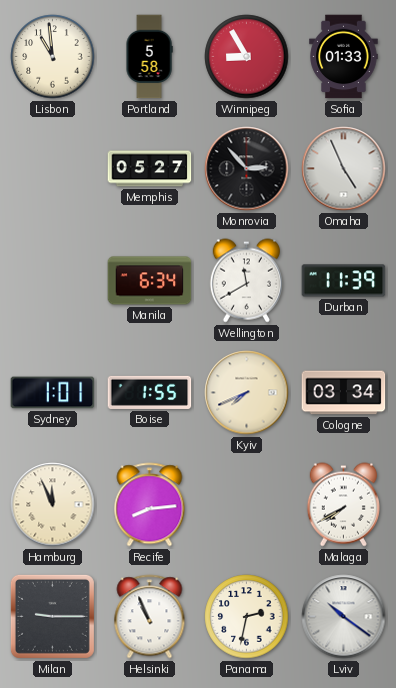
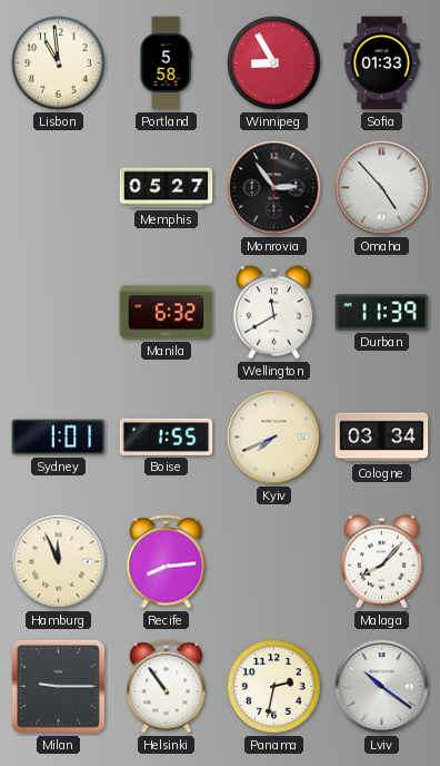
Monrovia: 2:53 -> 2:54 (274, 188)
Omaha: 4:56 -> 4:53 (382, 188)
Manila: 6:34 -> 6:32 (167, 313)
Malaga: 7:40 -> 8:07 (381, 562)
Helsinki: 10:56 -> 10:54 (167, 687)
